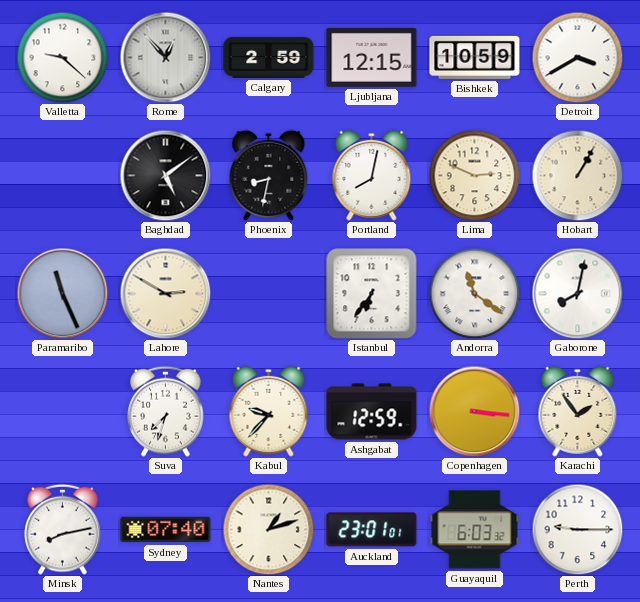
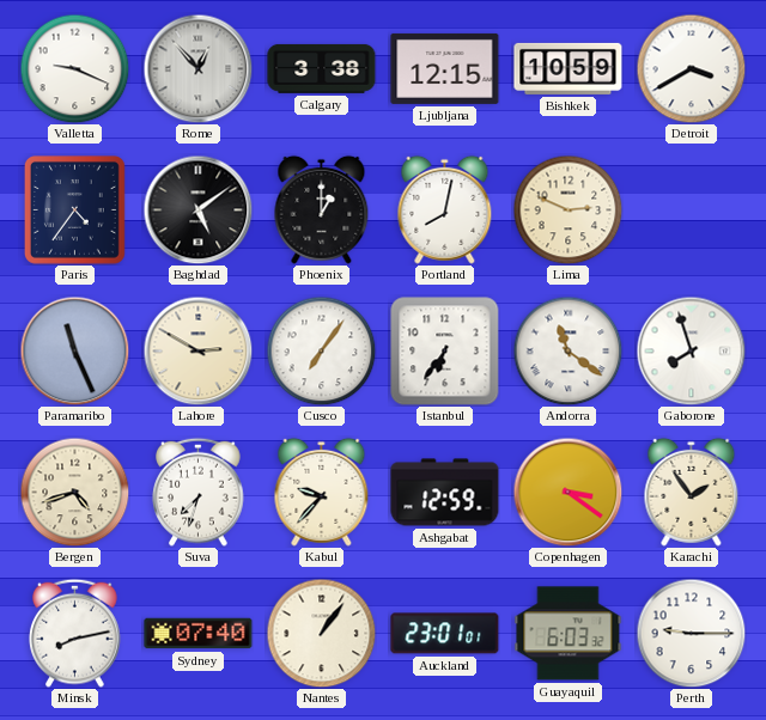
Valletta: 9:22 -> 9:19 (74, 68)
Calgary: 2:59 -> 3:38 (322, 68)
Paris: none -> 4:36 (75, 210)
Phoenix: 8:32 -> 1:00 (322, 209)
Hobart: 1:05 -> none (577, 175)
Cusco: none -> 7:06 (321, 350)
Gaborone: 8:02 -> 7:57 (691, 350)
Bergen: none -> 4:42 (74, 492)
Copenhagen: 3:16 -> 3:21 (567, 492)
Nantes: 1:12 -> 1:06 (321, 633)
